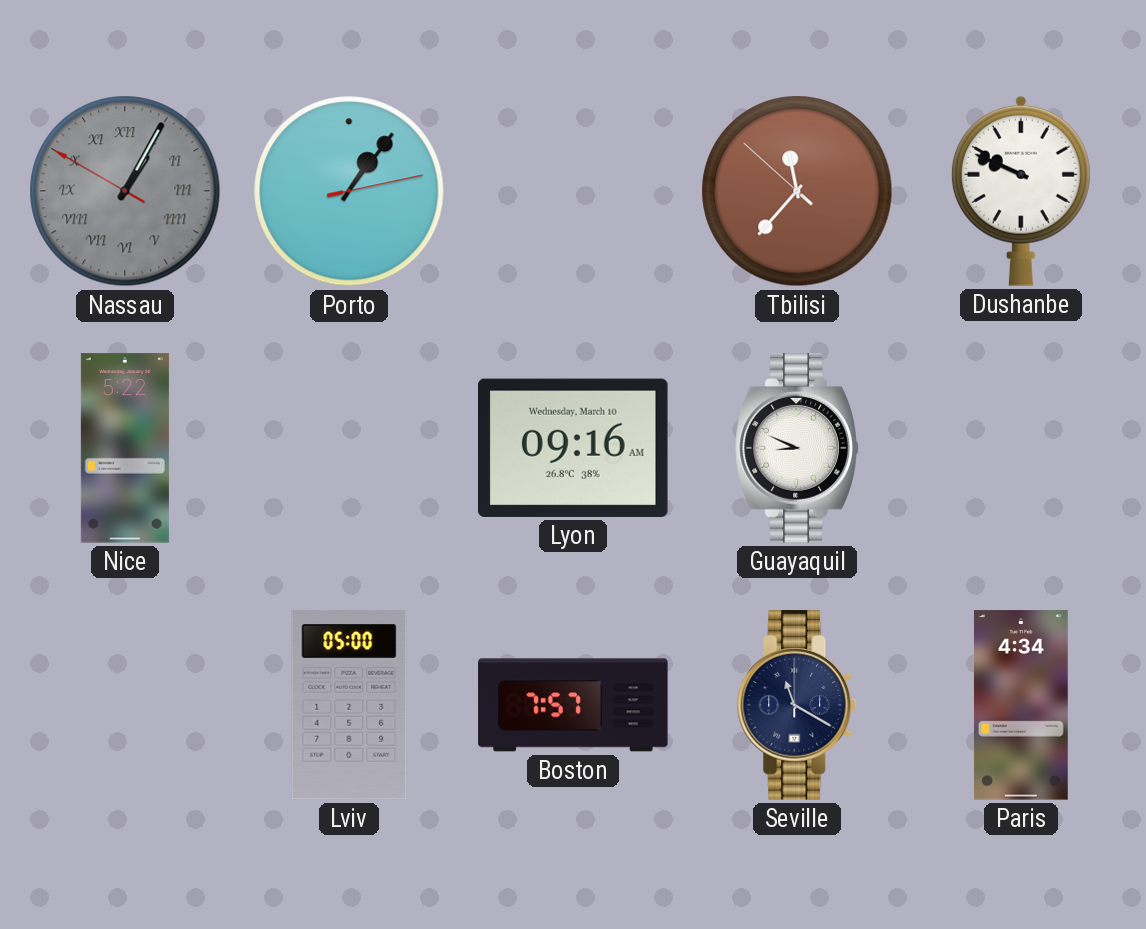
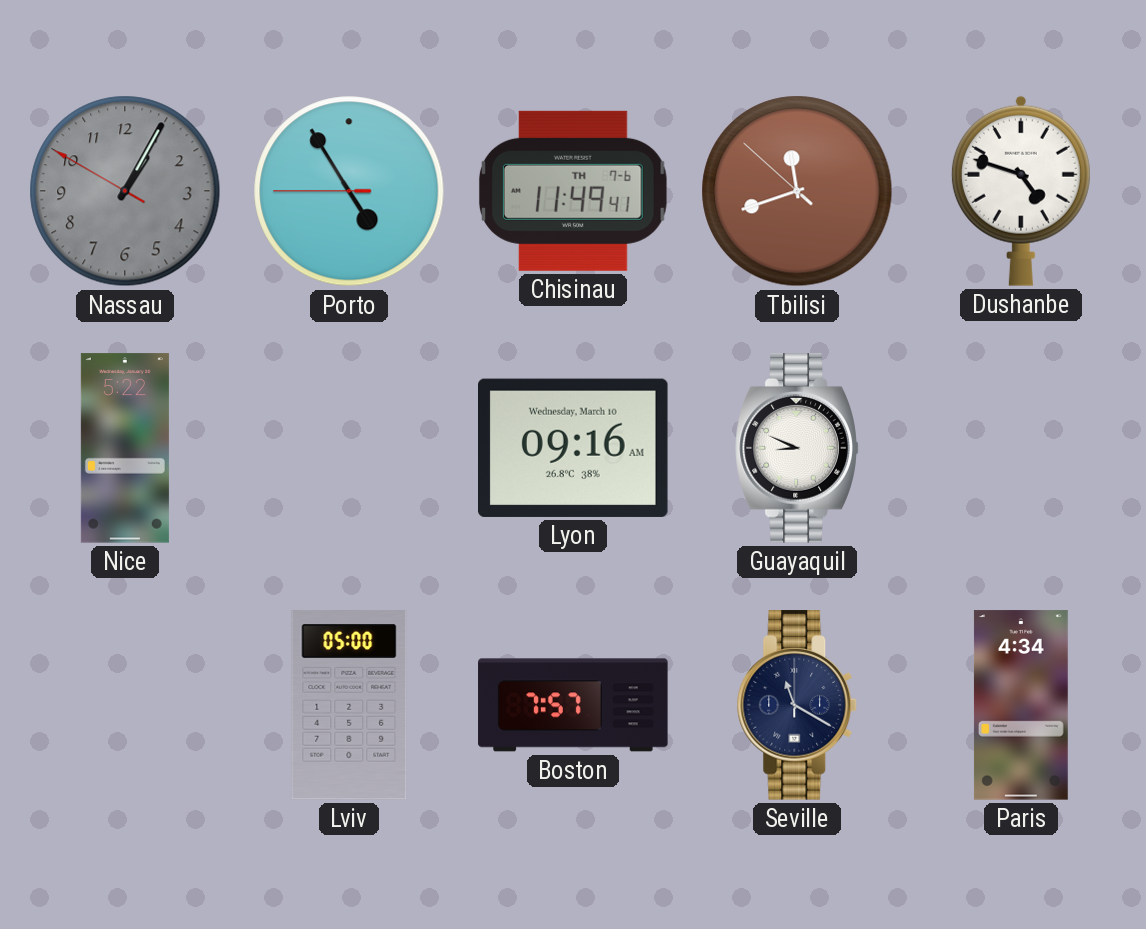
Nassau numerals: Roman -> Arabic (125, 191)
Porto: 1:06 -> 4:54 (349, 191)
Chisinau: none -> 11:49 (573, 191)
Tbilisi: 11:36 -> 11:41 (797, 191)
Dushanbe: 9:49 -> 4:48 (1021, 191)
